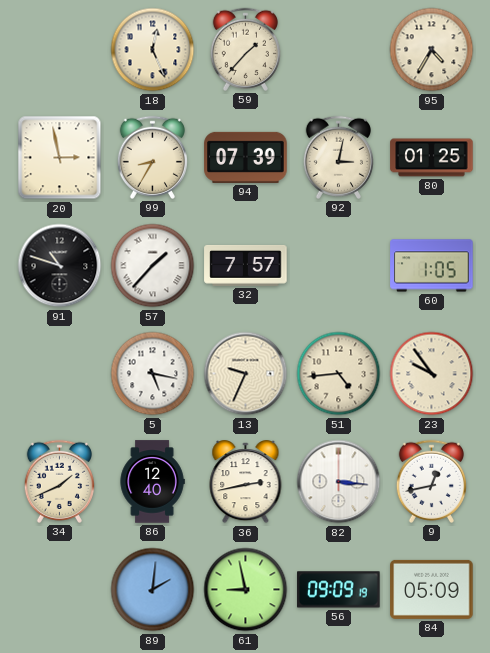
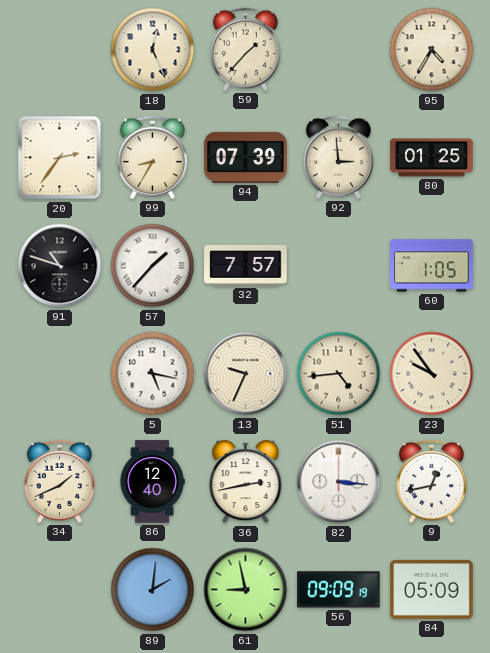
20: 2:58 -> 2:36 (60, 158)
92: 3:02 -> 2:59 (338, 157)
